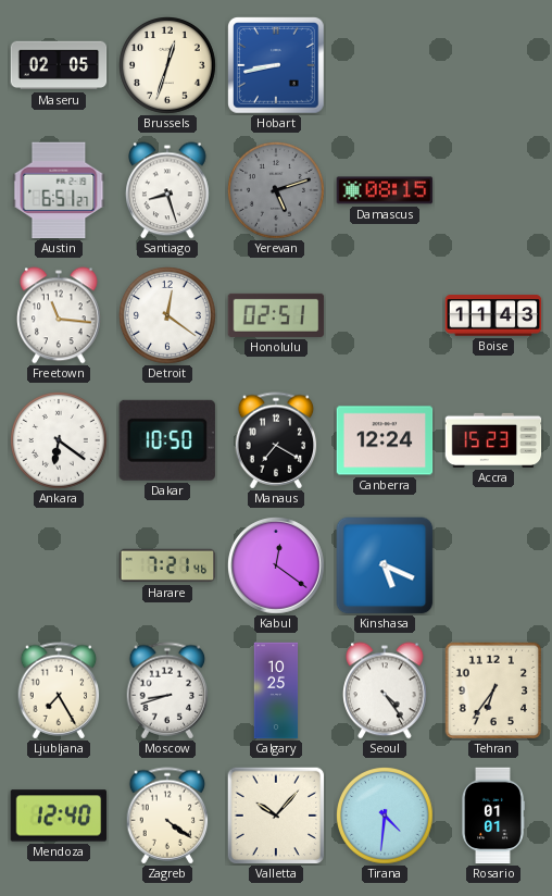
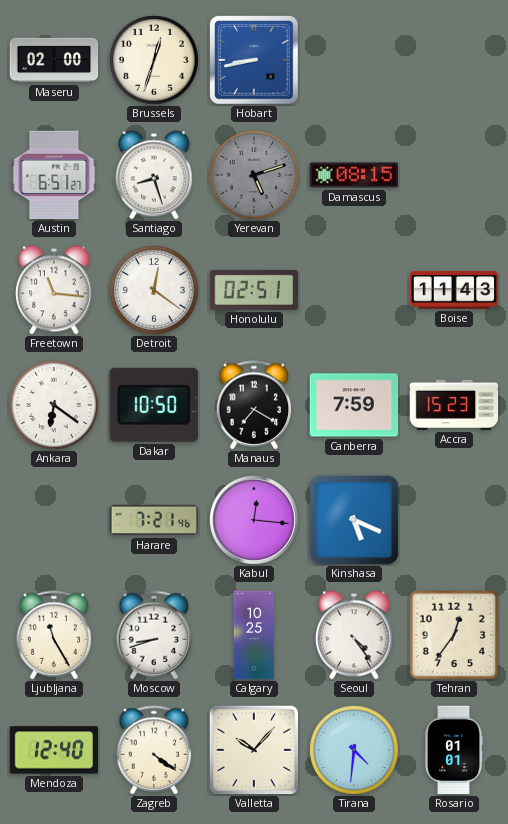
Maseru: 02:05 -> 02:00 (54, 60)
Canberra: 12:24 -> 7:59 (354, 405)
Kabul: 12:21 -> 12:16 (255, 521)
Ljubljana: 7:25 -> 11:25 (54, 635)
Tehran: 6:36 -> 12:36 (454, 635)
